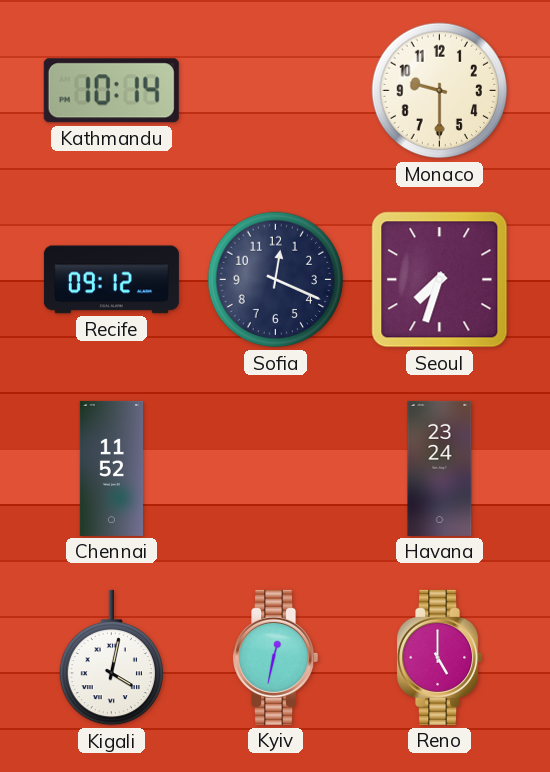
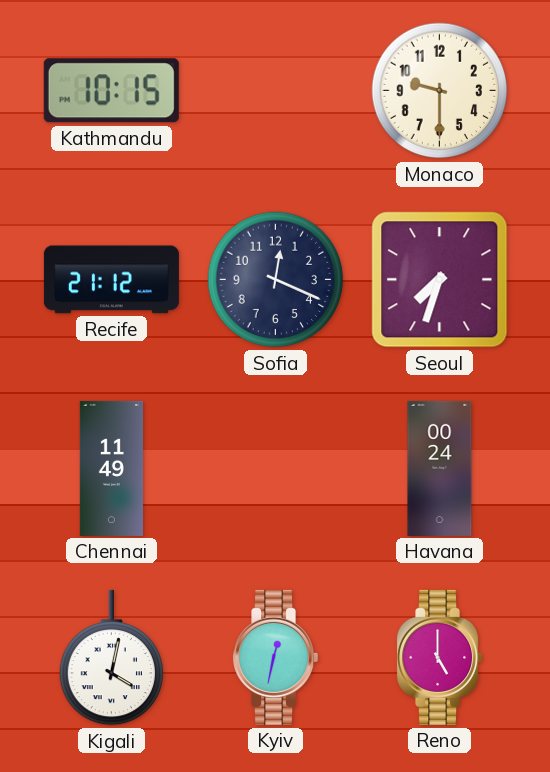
Kathmandu: 10:14 -> 10:15 (111, 91)
Recife: 09:12 -> 21:12 (111, 280)
Chennai: 11:52 -> 11:49 (111, 468)
Havana: 23:24 -> 00:24 (440, 468)
